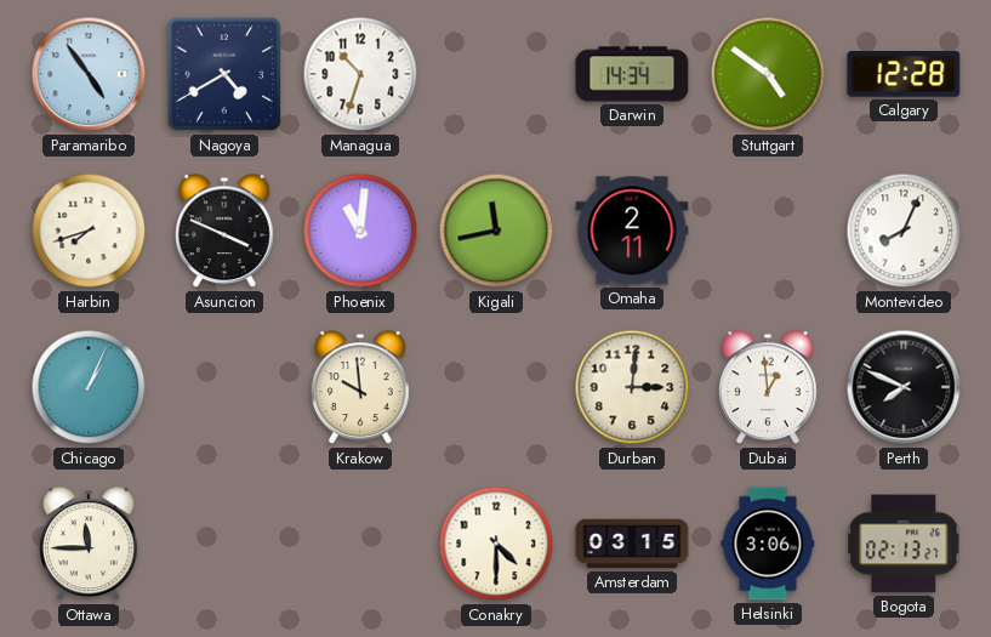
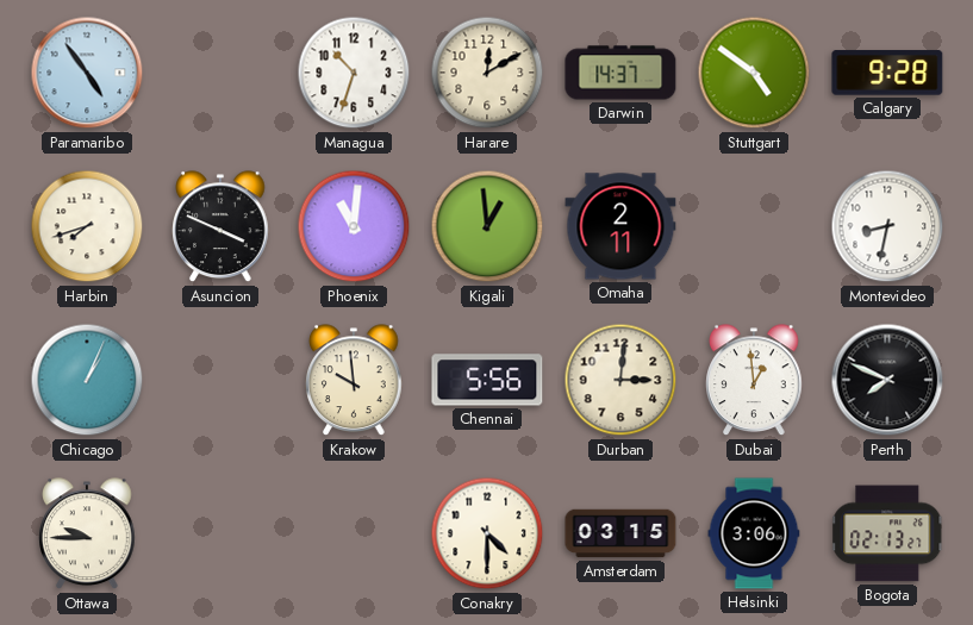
Nagoya: 4:40 -> none (224, 74)
Harare: none -> 12:10 (487, 73)
Darwin: 14:34 -> 14:37 (620, 73)
Calgary: 12:28 -> 9:28 (887, 73)
Kigali: 11:43 -> 12:59 (487, 226)
Montevideo: 8:04 -> 8:32 (887, 226)
Chennai: none -> 5:56 (487, 380)
Ottawa: 11:45 -> 9:45 (87, 535)
